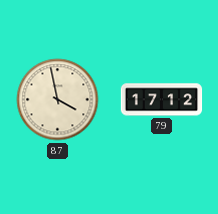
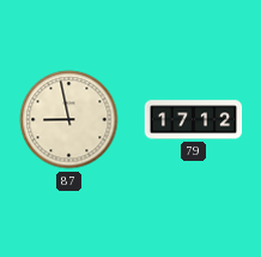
87: 3:58 -> 8:58 (69, 120)
